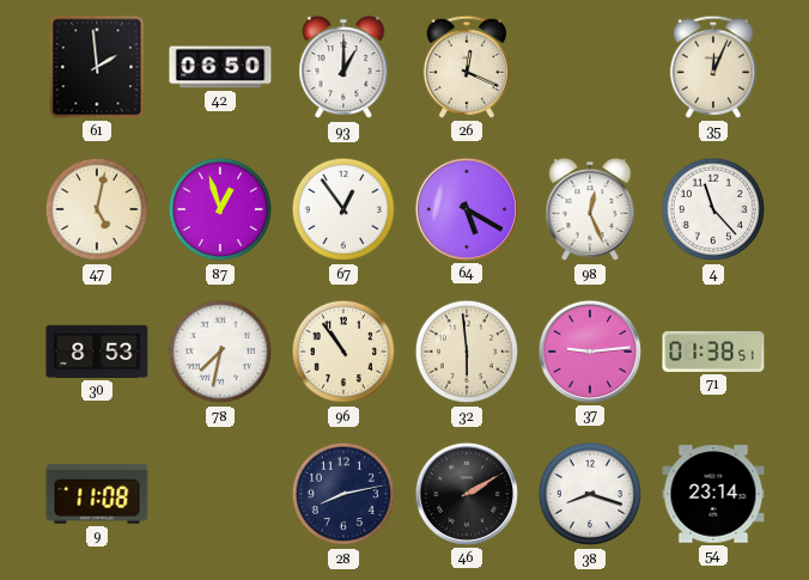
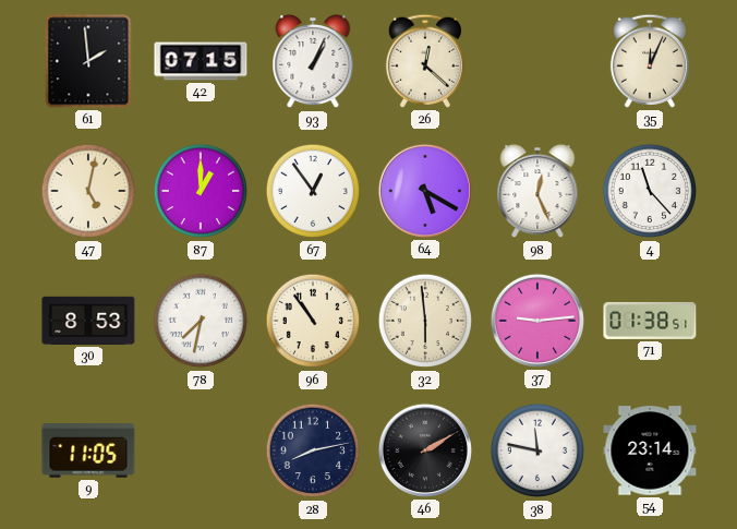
42: 06:50 -> 07:15 (201, 61)
93: 1:00 -> 1:04 (313, 61)
26: 12:19 -> 12:22 (425, 61)
87: 12:57 -> 1:00 (201, 191)
9: 11:08 -> 11:05 (88, 450)
38: 8:18 -> 11:47 (537, 450)
